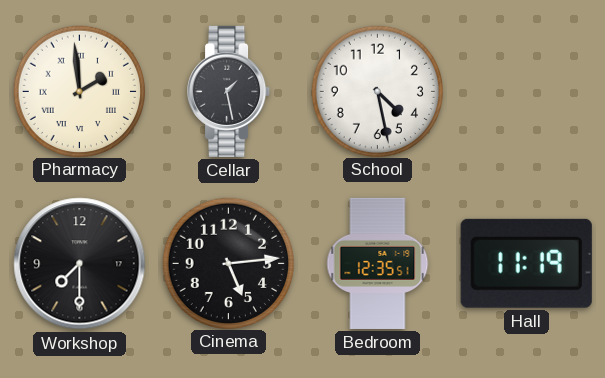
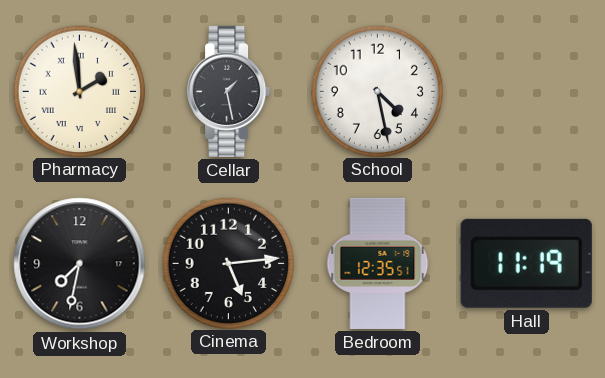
Workshop: 7:30 -> 7:32 (80, 264)
